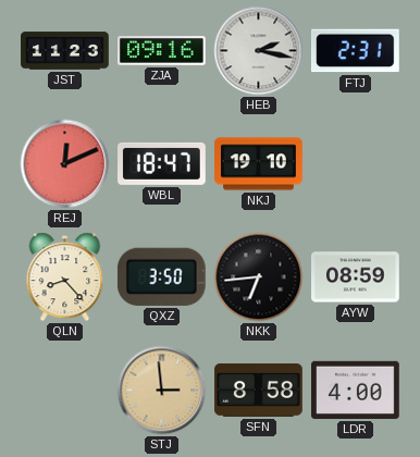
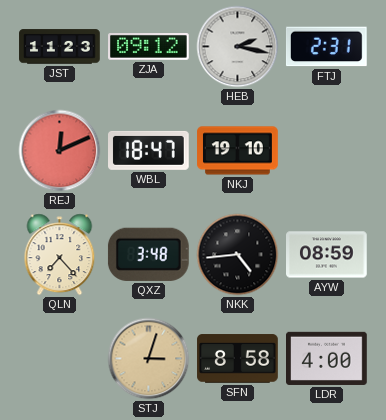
ZJA: 09:16 -> 09:12 (149, 47)
QLN: 8:23 -> 7:23 (60, 255)
QXZ: 3:50 -> 3:48 (148, 254)
NKK: 6:44 -> 4:44 (238, 255)
STJ: 2:59 -> 3:03 (149, 359)
